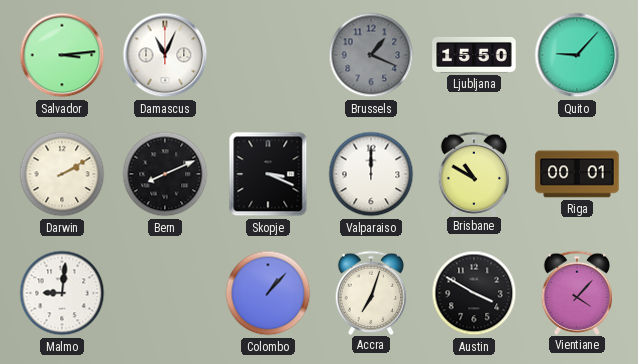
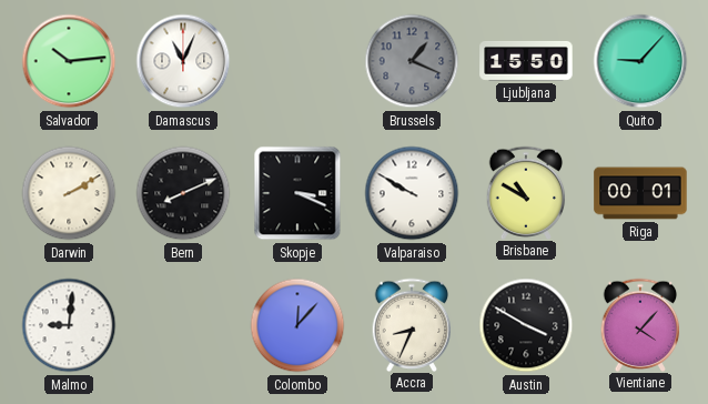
Salvador: 3:14 -> 10:14 (69, 61)
Valparaiso: 12:00 -> 9:50 (412, 193)
Colombo: 1:07 -> 12:07 (297, 325)
Accra: 7:03 -> 8:34 (412, 324)
